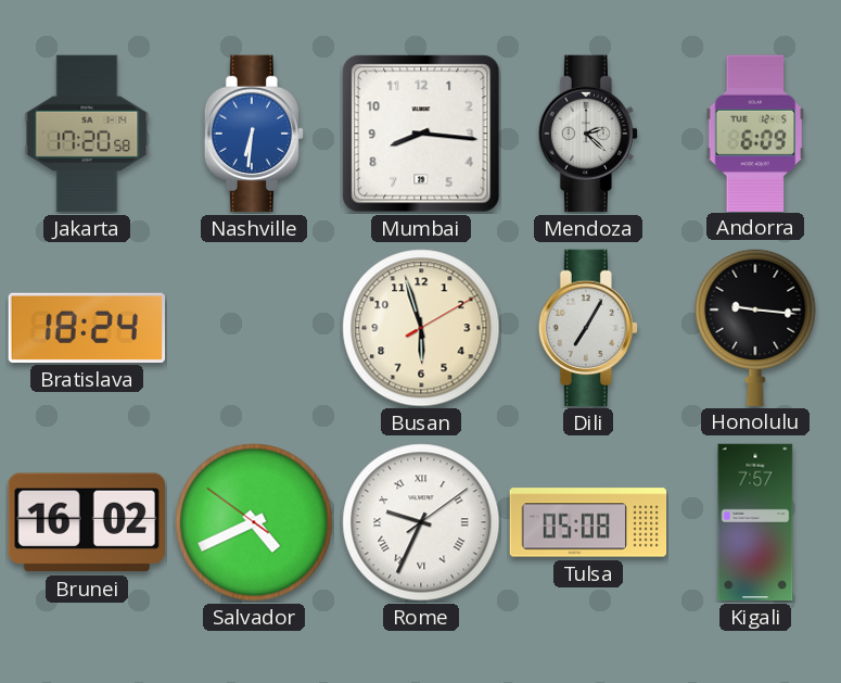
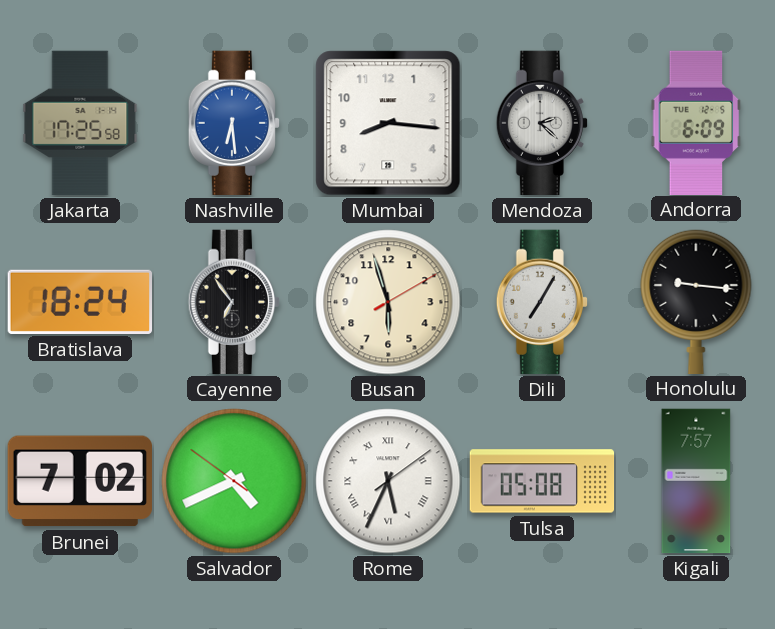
Jakarta: 17:20 -> 17:25 (80, 123)
Nashville: 6:31 -> 6:29 (233, 123)
Cayenne: none -> 6:54 (233, 302)
Brunei: 16:02 -> 7:02 (80, 481)
Rome: 9:34 -> 5:34 (388, 481)
